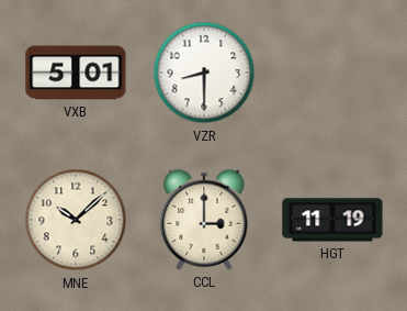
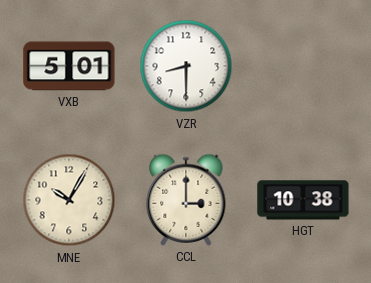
MNE: 10:08 -> 10:05 (69, 200)
HGT: 11:19 -> 10:38 (303, 200)
